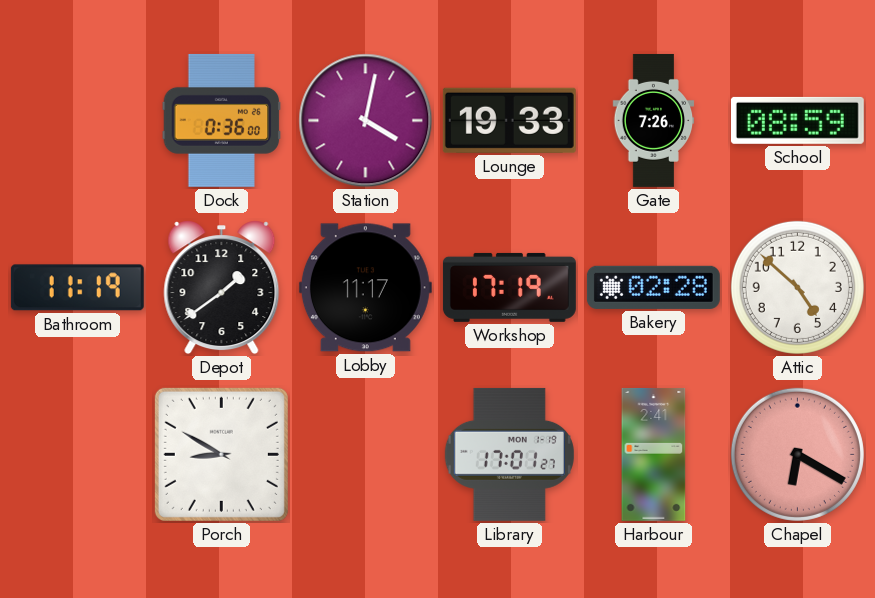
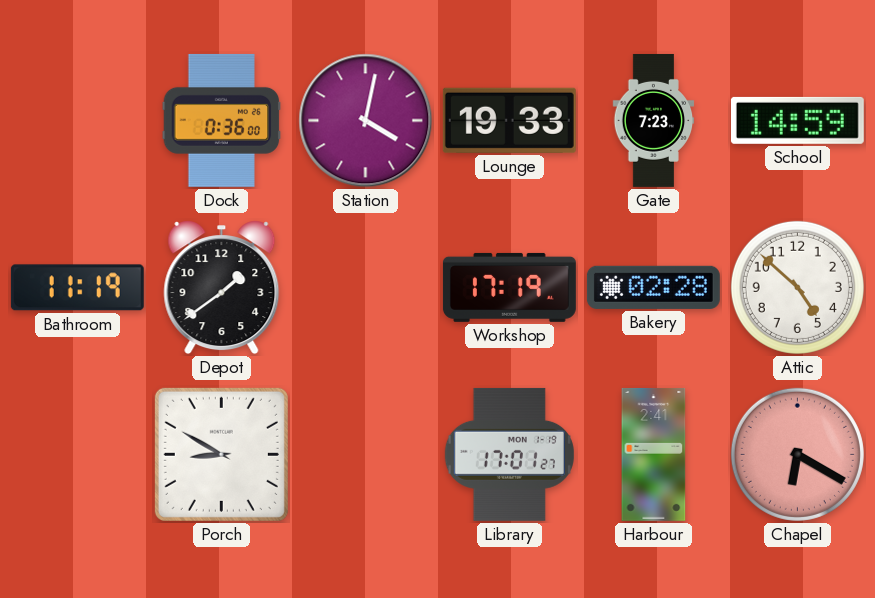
Gate: 7:26 -> 7:23 (654, 120)
School: 08:59 -> 14:59 (797, 120)
Lobby: 11:17 -> none (365, 288)
